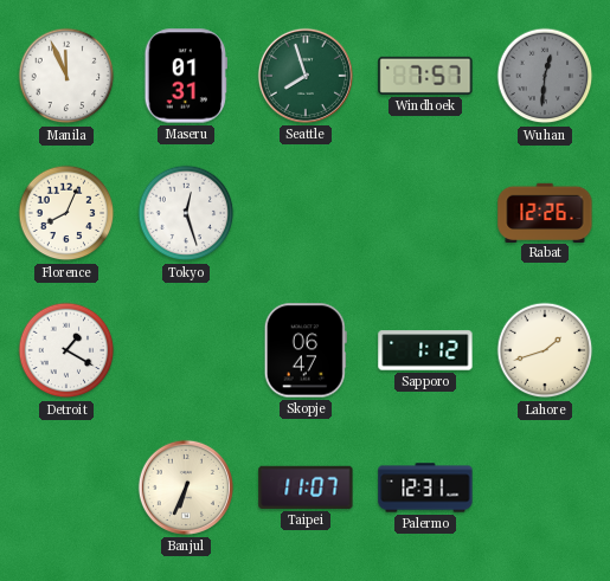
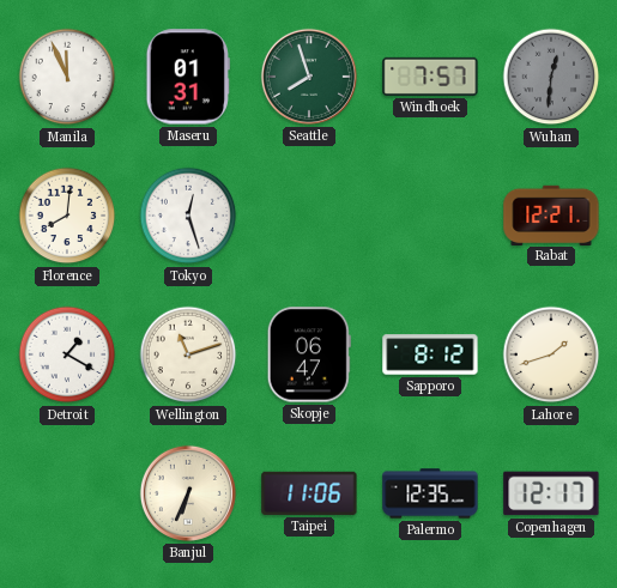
Florence: 8:04 -> 8:01 (67, 216)
Rabat: 12:26 -> 12:21 (551, 214)
Wellington: none -> 11:12 (188, 354)
Sapporo: 1:12 -> 8:12 (430, 354)
Taipei: 11:07 -> 11:06 (309, 493)
Palermo: 12:31 -> 12:35 (430, 493)
Copenhagen: none -> 12:17 (551, 493)
